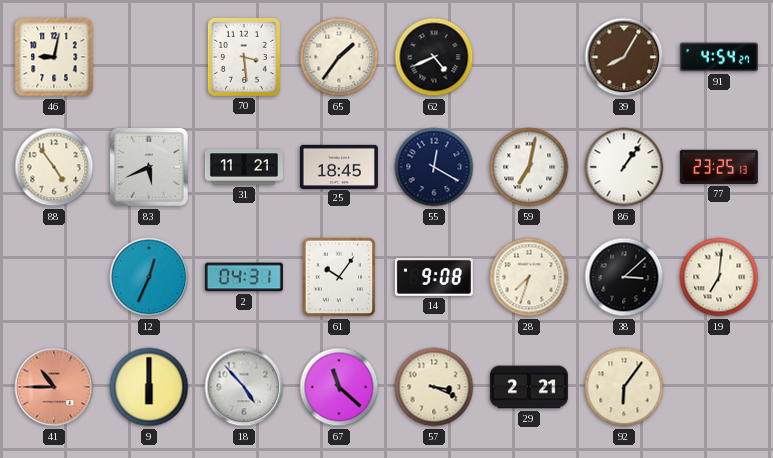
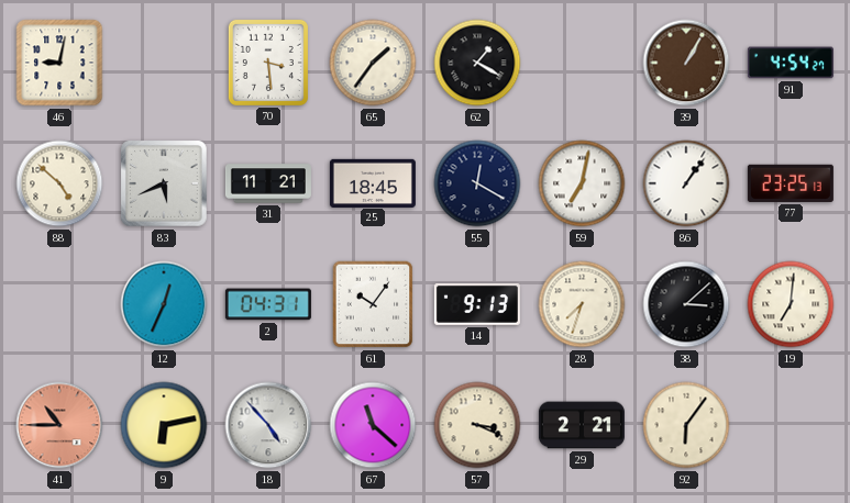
62: 4:41 -> 1:20 (477, 63)
39: 8:05 -> 1:05 (686, 63)
88: 4:54 -> 4:52 (59, 183)
14: 9:08 -> 9:13 (477, 305)
9: 6:00 -> 6:13 (164, 425)
